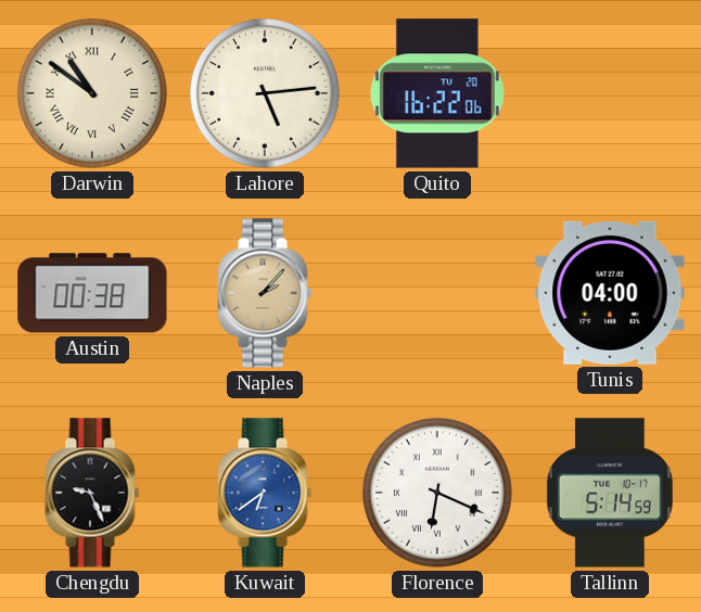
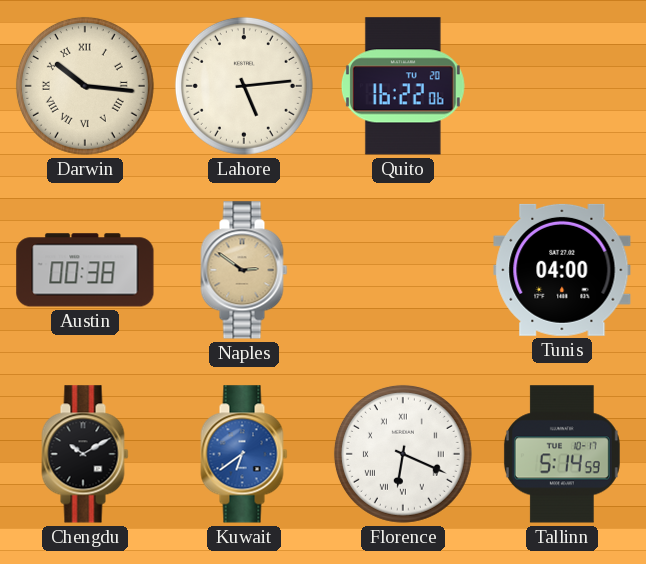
Darwin: 10:51 -> 10:16 (85, 86)
Naples: 2:07 -> 2:51 (244, 270)
Chengdu: 9:26 -> 10:10 (85, 454)
